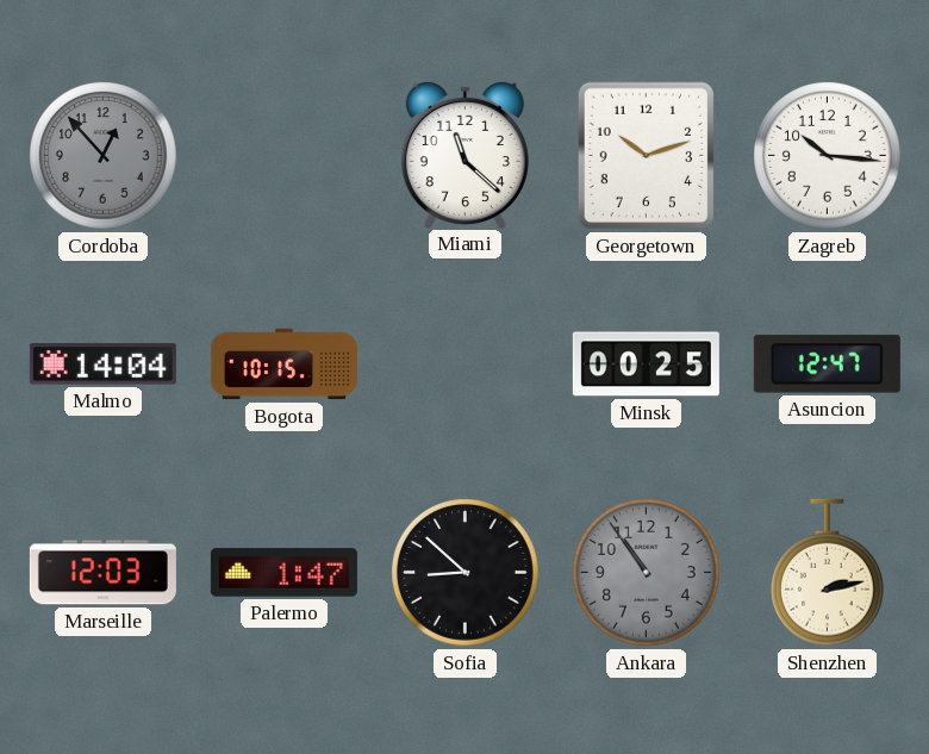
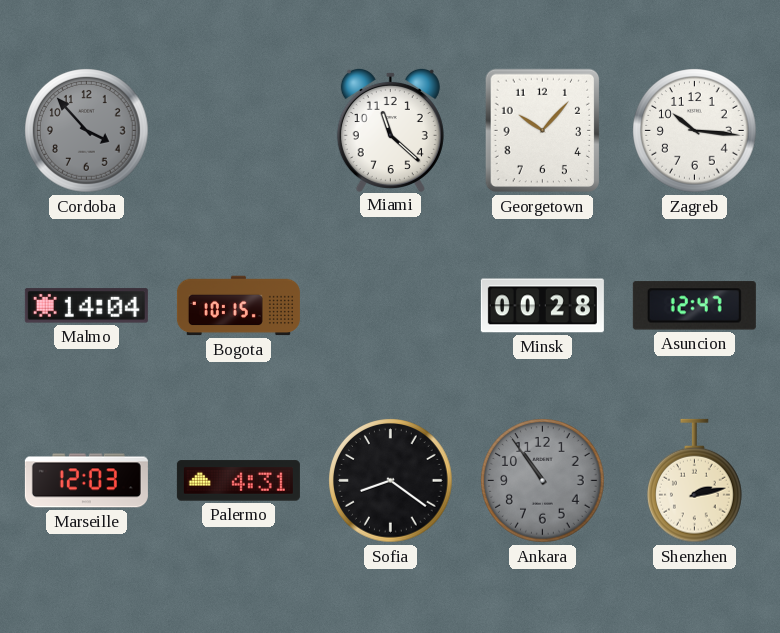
Cordoba: 12:53 -> 3:53 (87, 131)
Georgetown: 10:12 -> 10:07 (542, 131)
Minsk: 00:25 -> 00:28 (542, 306)
Palermo: 1:47 -> 4:31 (238, 481)
Sofia: 8:52 -> 8:21 (391, 481)
